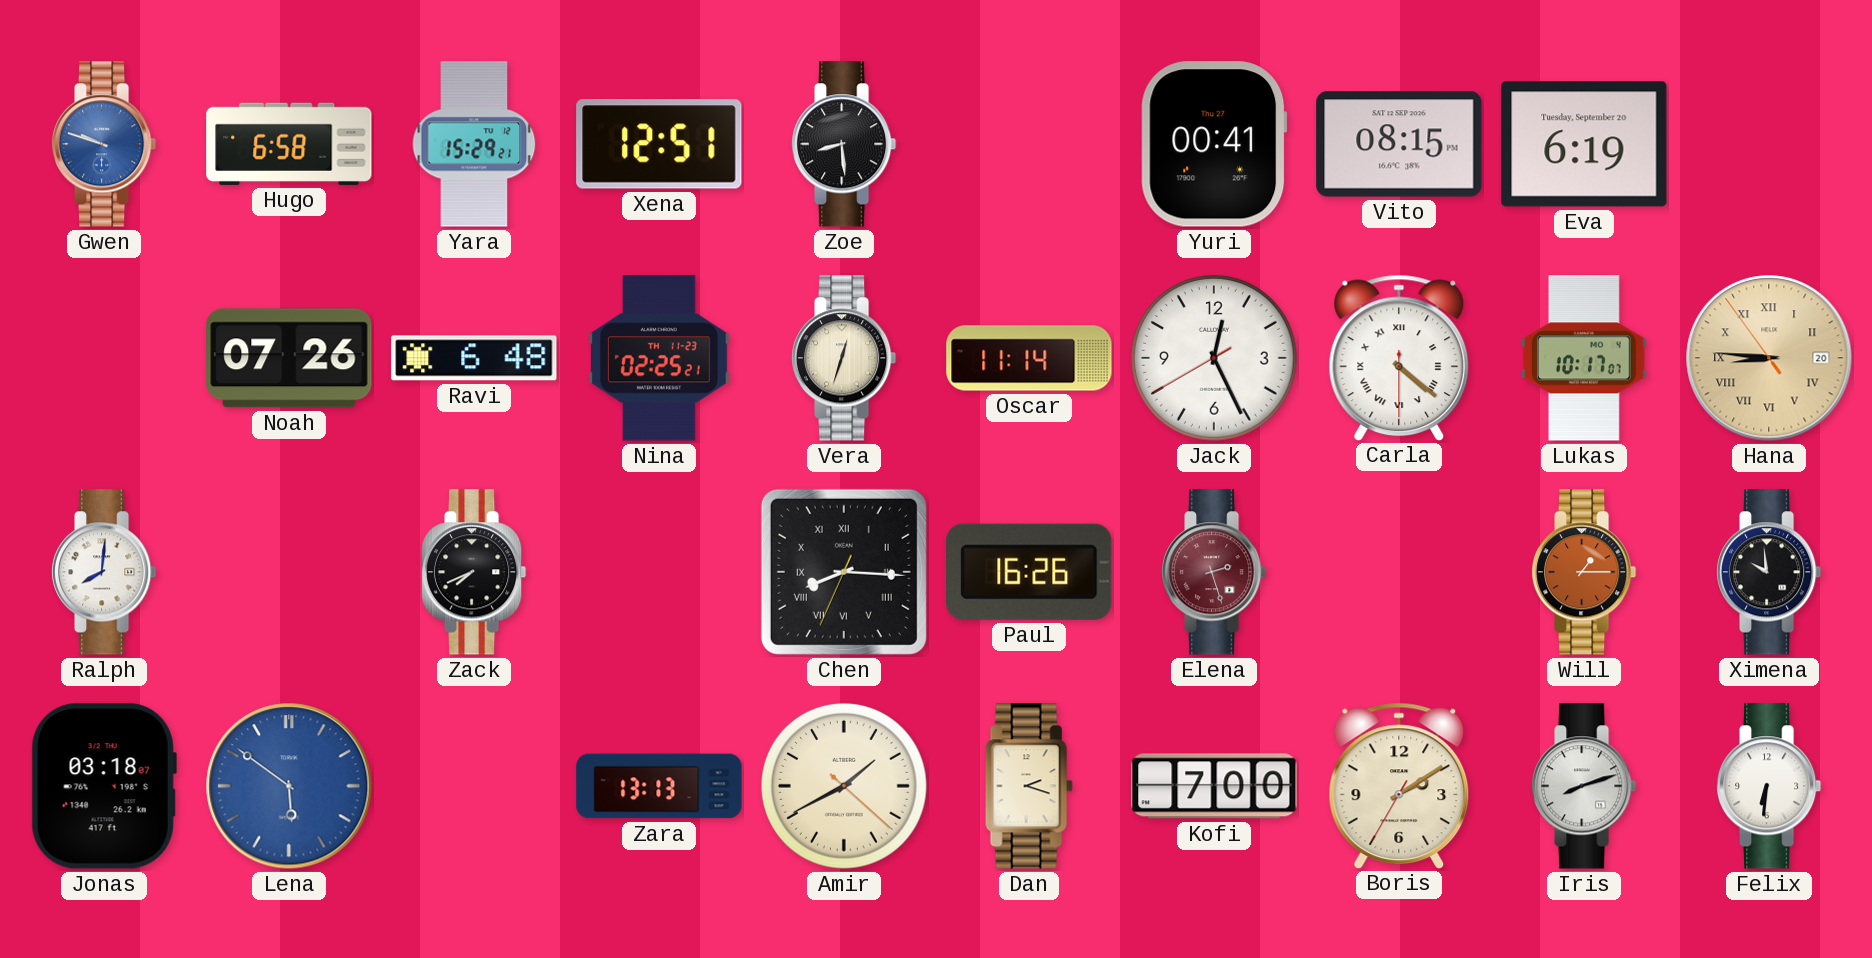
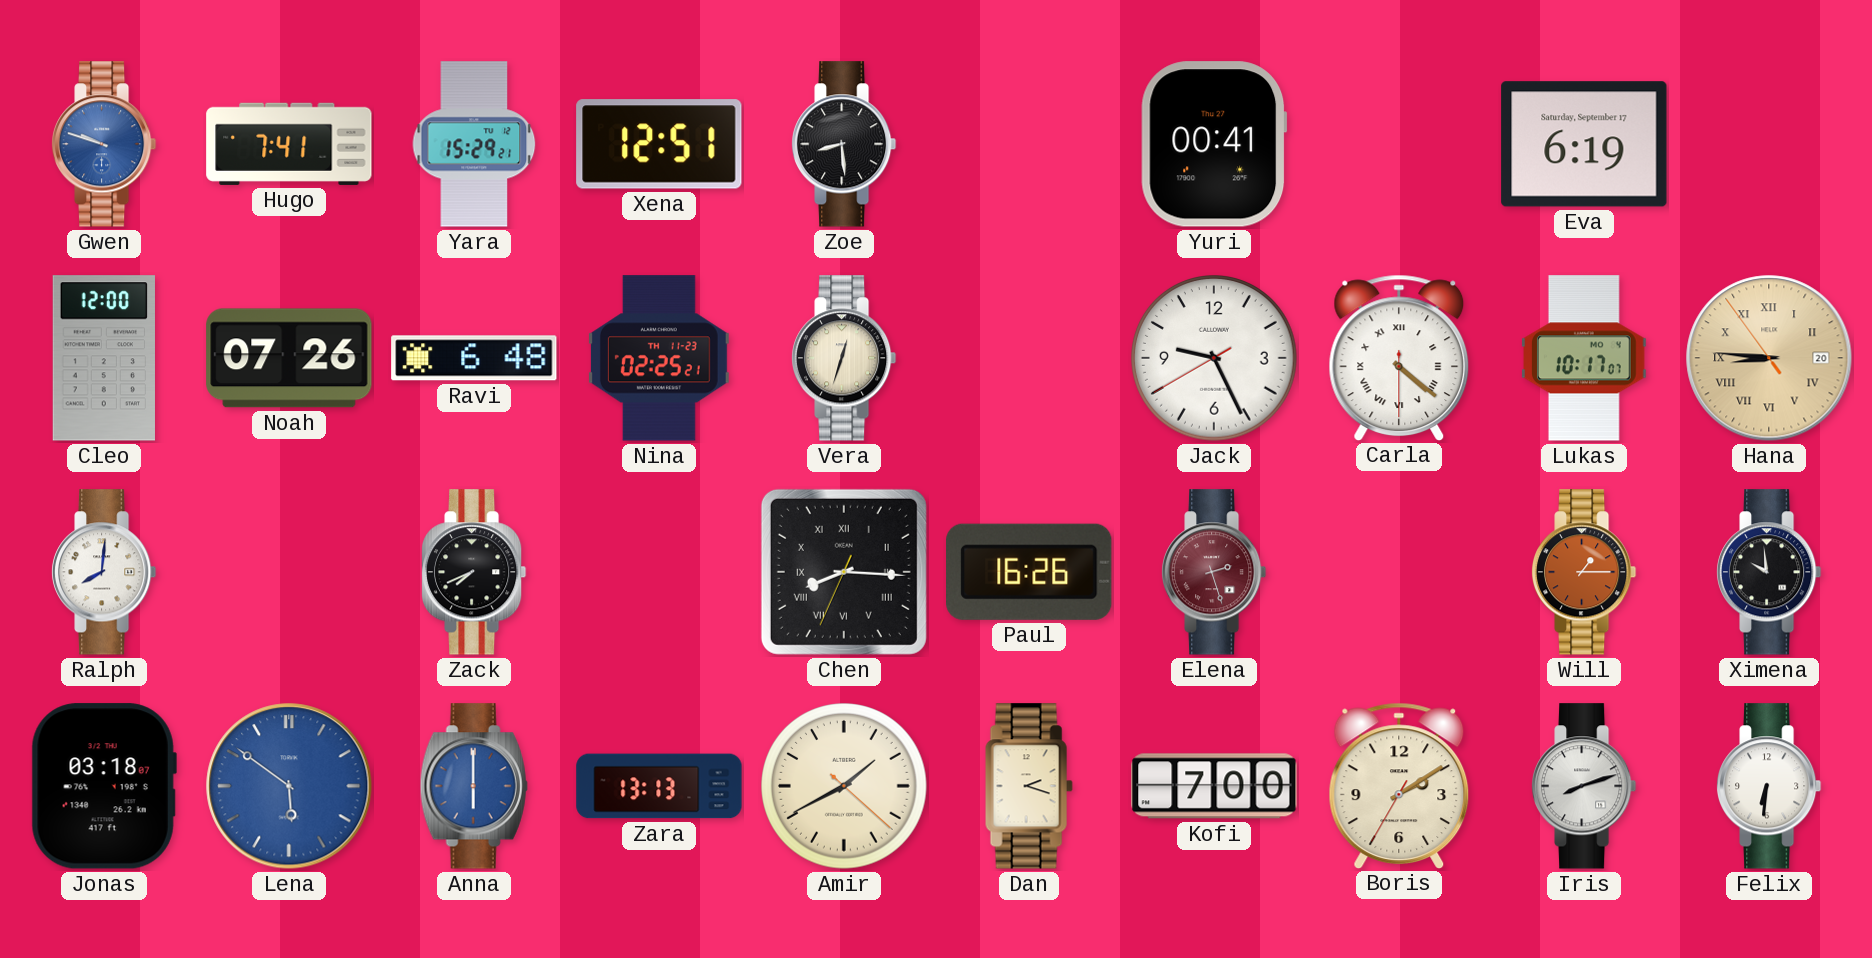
Hugo: 6:58 -> 7:41 (289, 144)
Vito: 08:15 -> none (1399, 144)
Eva date: Tuesday, September 20 -> Saturday, September 17 (1584, 144)
Cleo: none -> 12:00 (104, 358)
Oscar: 11:14 -> none (1029, 358)
Jack: 12:25 -> 9:25 (1215, 359)
Anna: none -> 6:00 (474, 786)
